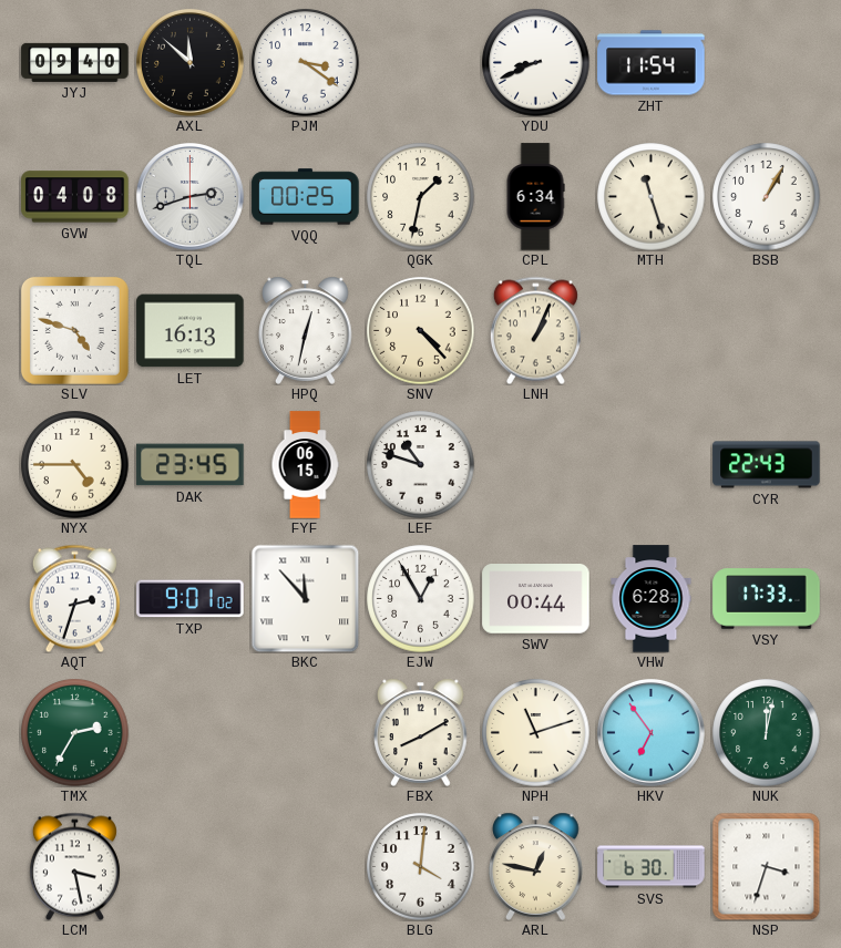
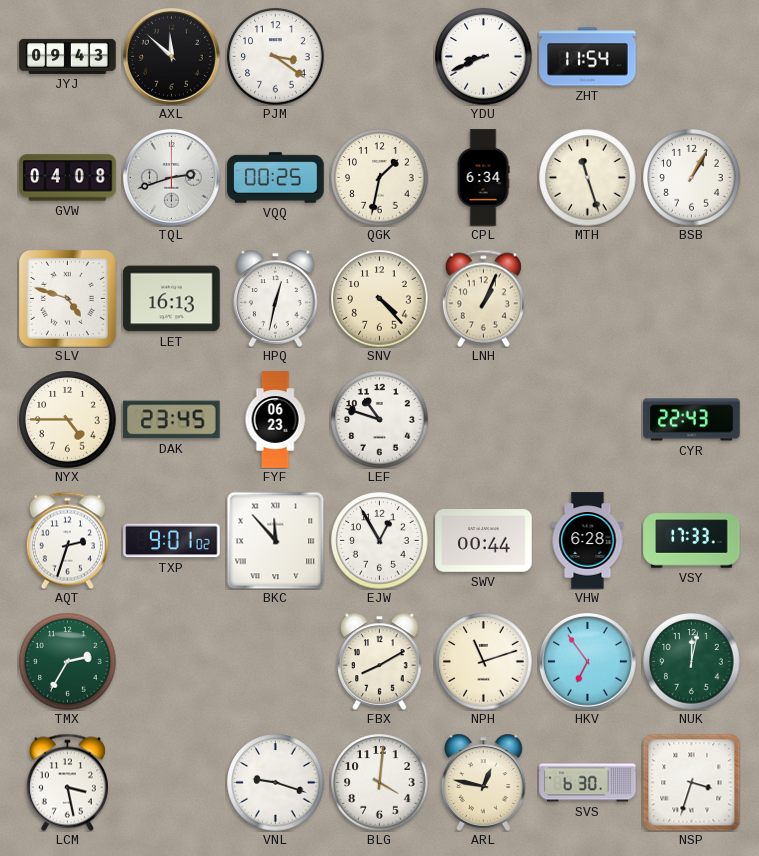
JYJ: 09:40 -> 09:43 (68, 56)
FYF: 06:15 -> 06:23 (275, 420)
VNL: none -> 9:18 (276, 783)
